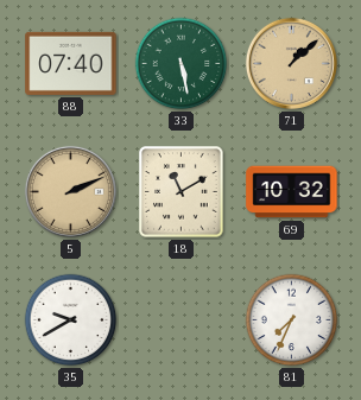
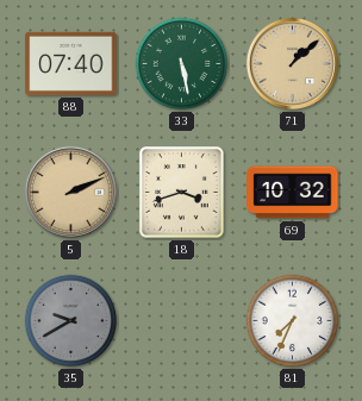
18: 11:10 -> 3:42 (182, 193)
35 dial: white -> grey (71, 321)
